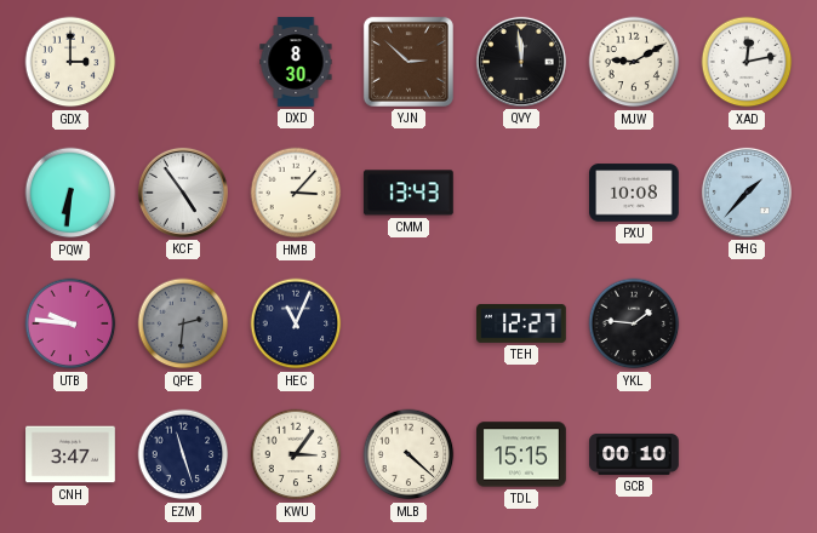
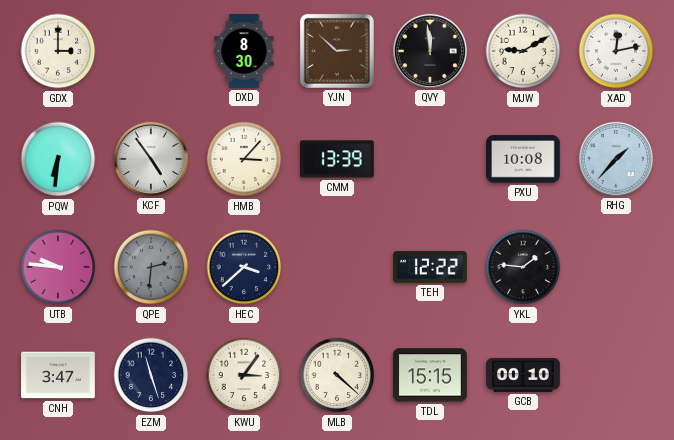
CMM: 13:43 -> 13:39 (337, 159)
HEC: 11:04 -> 3:38 (244, 267)
TEH: 12:27 -> 12:22 (431, 268)
